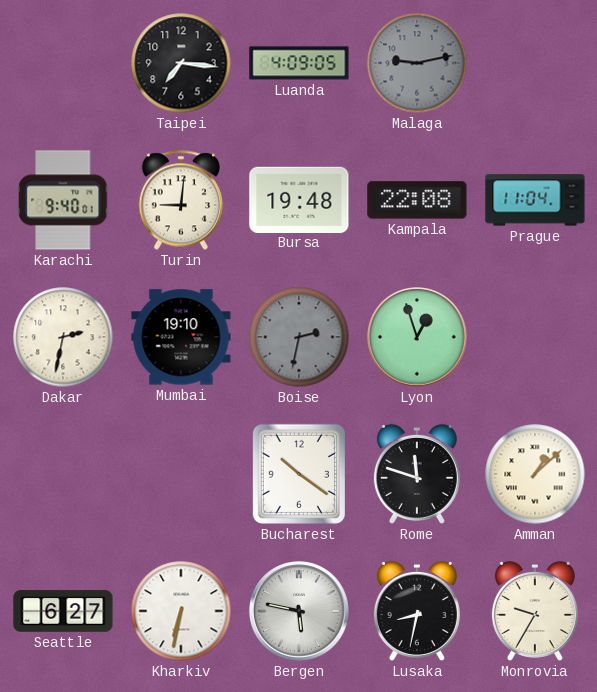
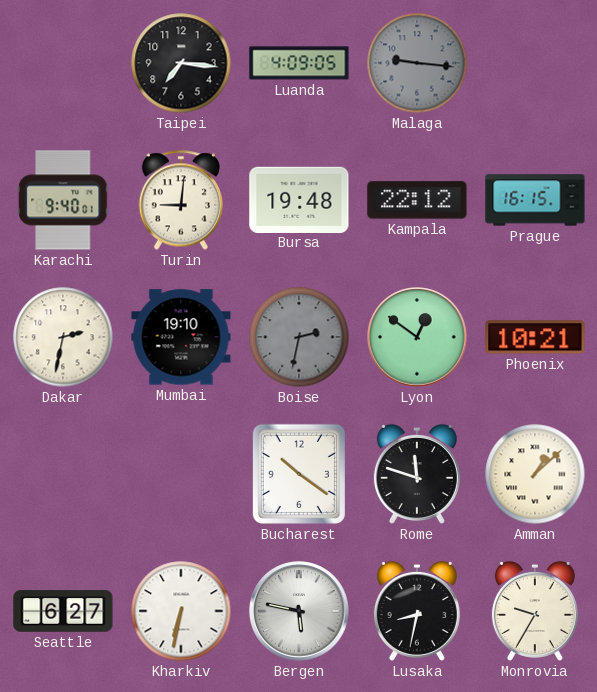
Malaga: 9:13 -> 9:16 (417, 63)
Kampala: 22:08 -> 22:12 (417, 200)
Prague: 11:04 -> 16:15 (535, 200)
Lyon: 12:57 -> 12:51 (417, 337)
Phoenix: none -> 10:21 (535, 337)
